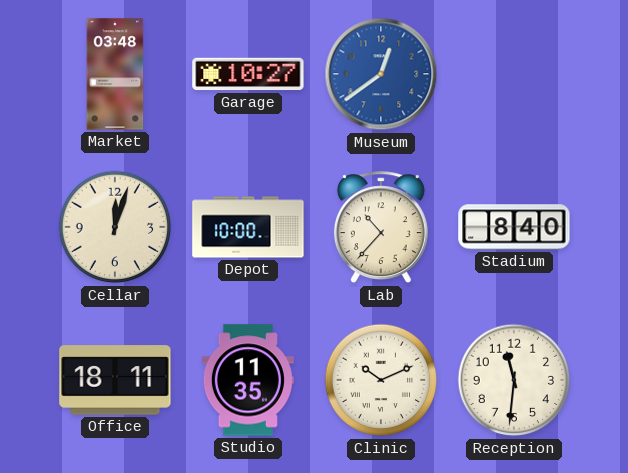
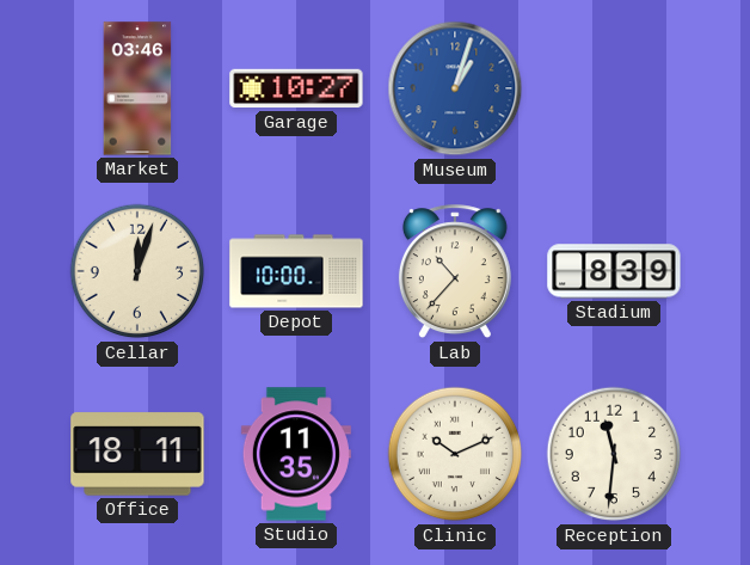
Market: 03:48 -> 03:46 (137, 88)
Museum: 12:39 -> 1:03 (455, 88)
Stadium: 8:40 -> 8:39 (614, 271)
